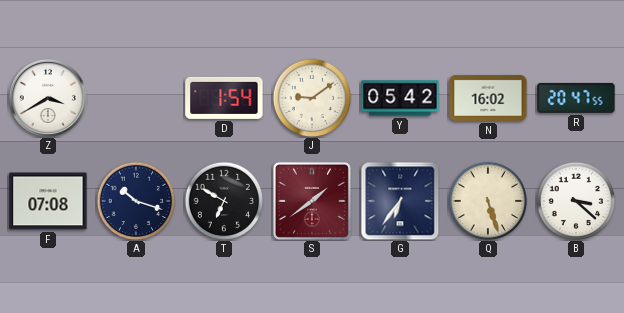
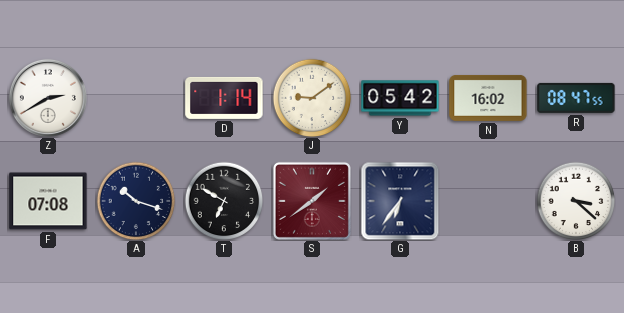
Z: 3:40 -> 2:40 (48, 98)
D: 1:54 -> 1:14 (224, 98)
R: 20:47 -> 08:47 (576, 98)
Q: 5:27 -> none (488, 201)
